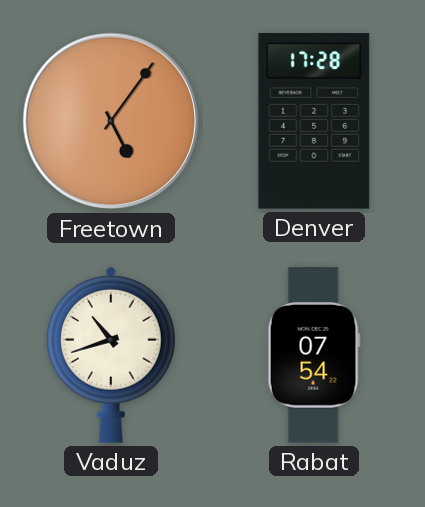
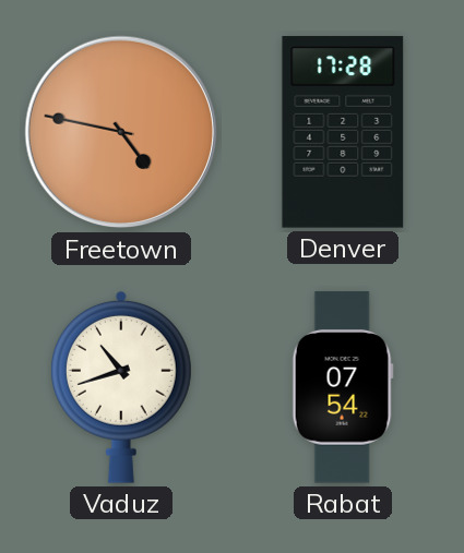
Freetown: 5:06 -> 4:47 (121, 132)
